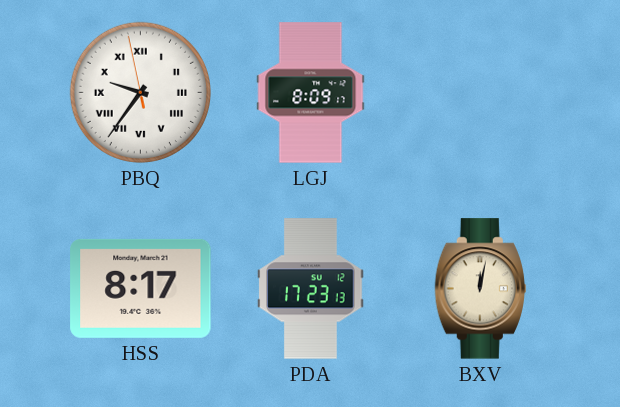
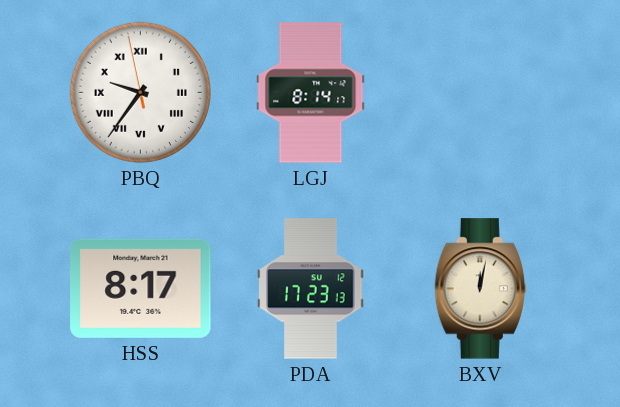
LGJ: 8:09 -> 8:14 (311, 93)
